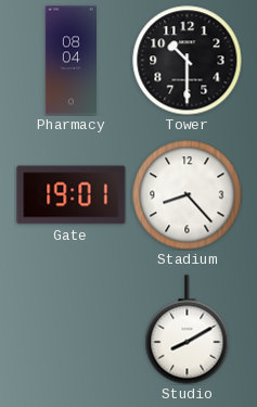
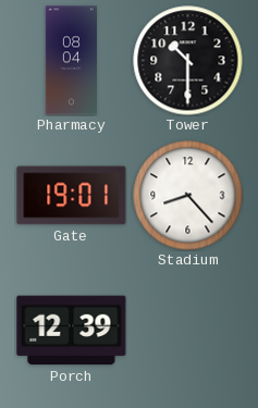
Porch: none -> 12:39 (72, 331)
Studio: 8:10 -> none (188, 330)
